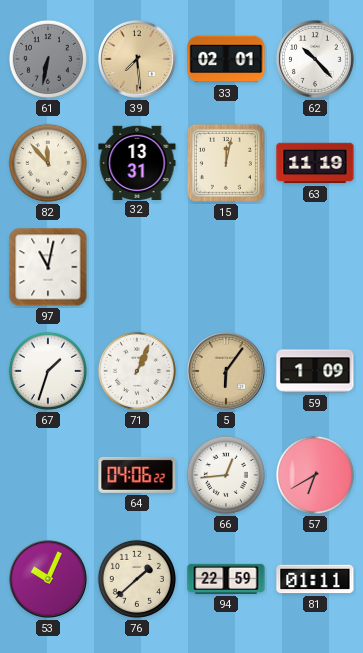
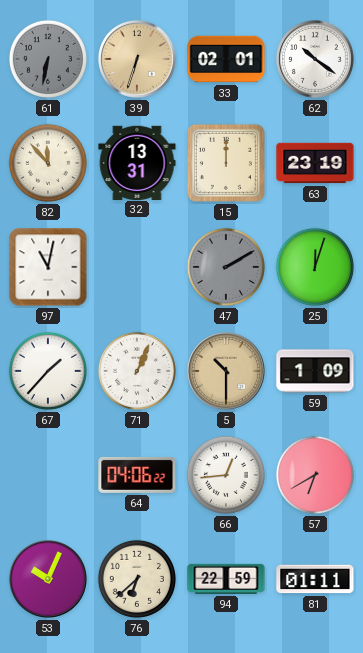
39: 7:29 -> 6:33 (138, 60)
62: 10:23 -> 10:21 (316, 60)
15: 12:02 -> 12:00 (226, 163)
63: 11:19 -> 23:19 (315, 163)
47: none -> 2:10 (226, 267)
25: none -> 12:03 (315, 267)
67: 1:33 -> 1:37 (48, 371)
5: 6:06 -> 10:30 (227, 372)
76: 1:38 -> 6:38 (137, 579)
